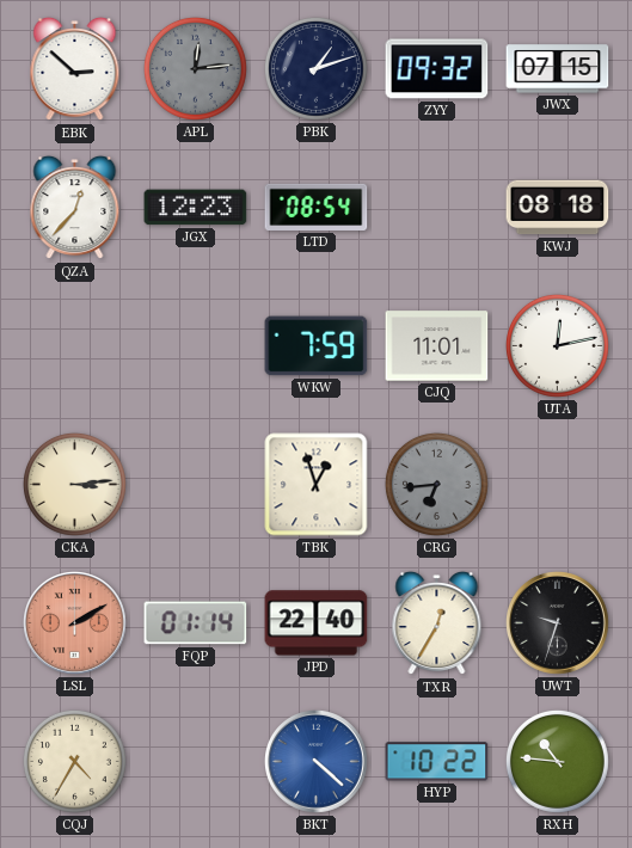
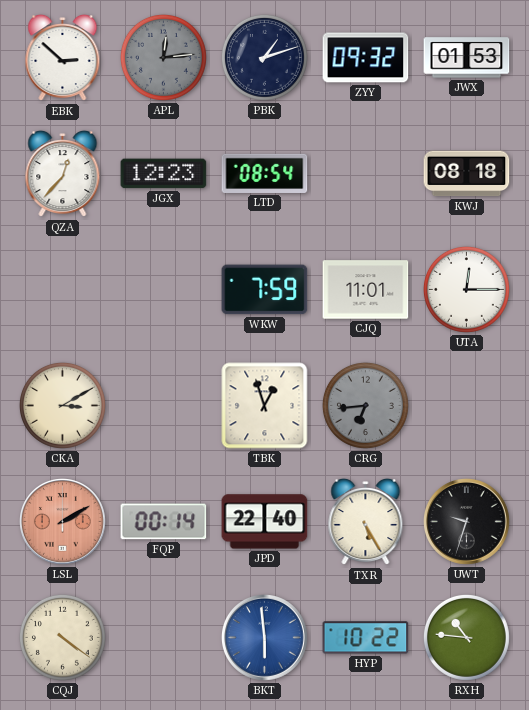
JWX: 07:15 -> 01:53 (467, 58)
UTA: 12:13 -> 12:15 (466, 289)
CKA: 3:14 -> 3:10 (62, 405)
FQP: 01:14 -> 00:14 (164, 522)
TXR: 12:35 -> 5:25 (366, 522)
CQJ: 4:35 -> 4:21 (62, 637)
BKT: 4:22 -> 5:59 (265, 638)
